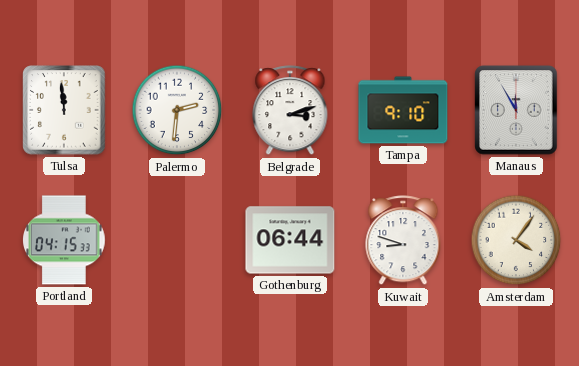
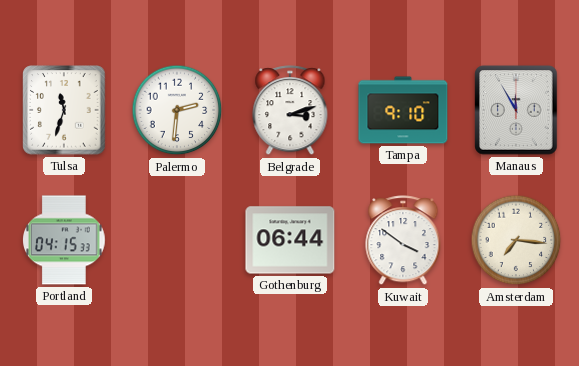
Tulsa: 11:59 -> 11:33 (64, 110)
Kuwait: 8:48 -> 3:51 (403, 241)
Amsterdam: 4:06 -> 7:16 (516, 240)
